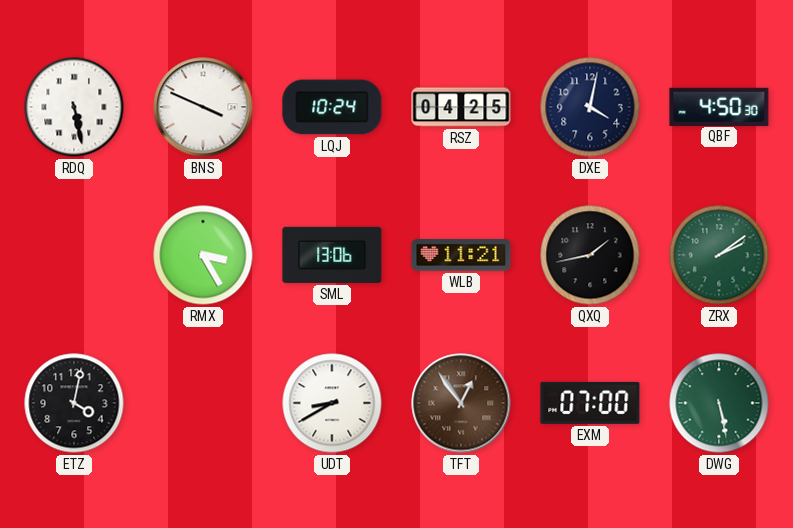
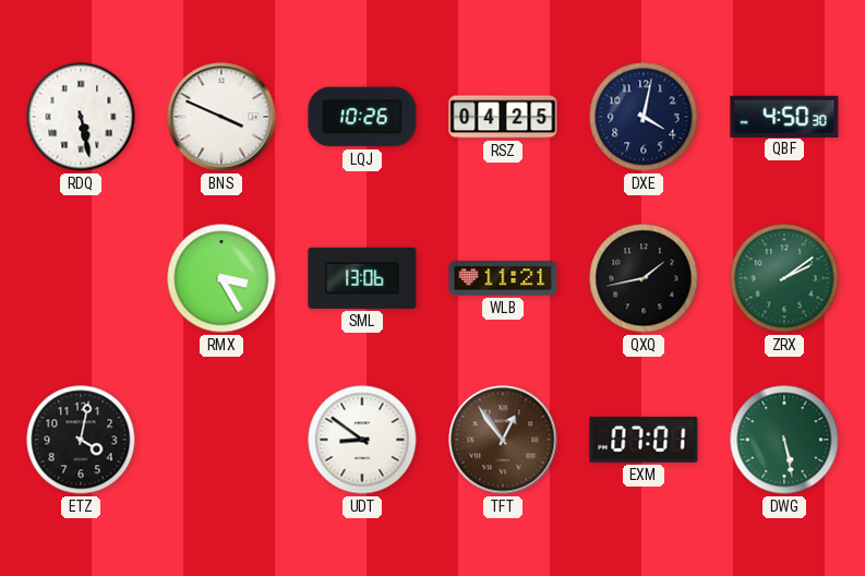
LQJ: 10:24 -> 10:26 (362, 117)
UDT: 8:40 -> 8:51 (362, 440)
EXM: 07:00 -> 07:01 (644, 440)
